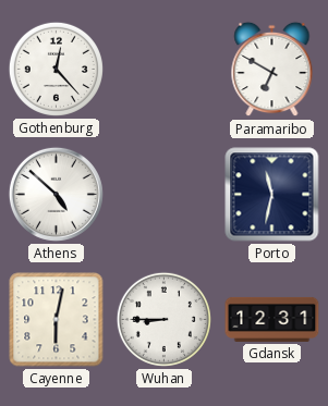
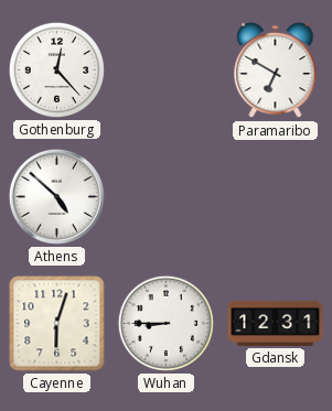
Porto: 11:32 -> none (272, 195)
Cayenne: 6:02 -> 6:03 (57, 324)
